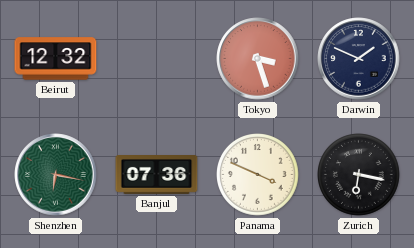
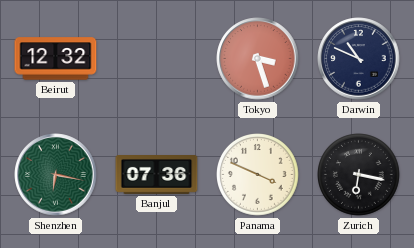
Darwin: 1:49 -> 10:49 (359, 59)
